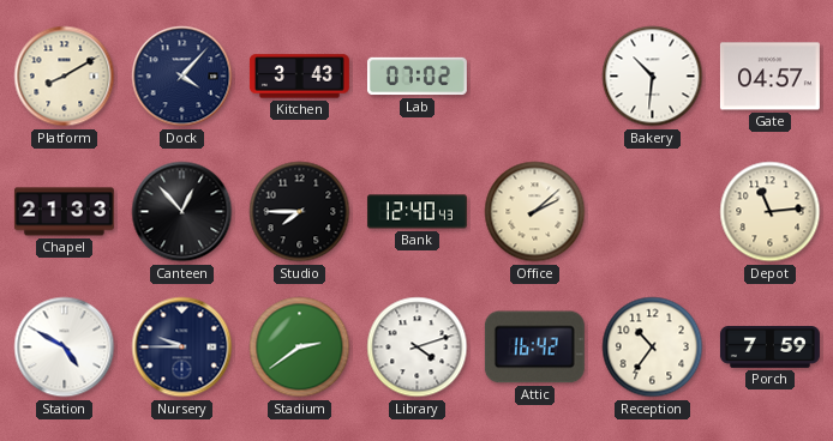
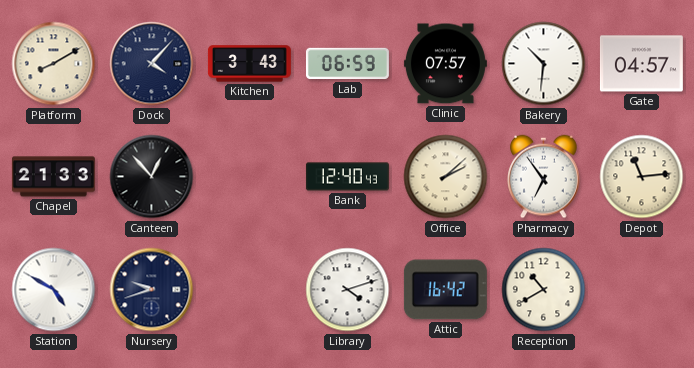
Lab: 07:02 -> 06:59 (347, 64)
Clinic: none -> 07:57 (445, 64)
Studio: 7:45 -> none (300, 212)
Pharmacy: none -> 6:54 (544, 177)
Nursery: 9:45 -> 9:42 (152, 290)
Stadium: 2:39 -> none (300, 348)
Reception: 10:36 -> 10:40 (544, 290)
Porch: 7:59 -> none (769, 348)
